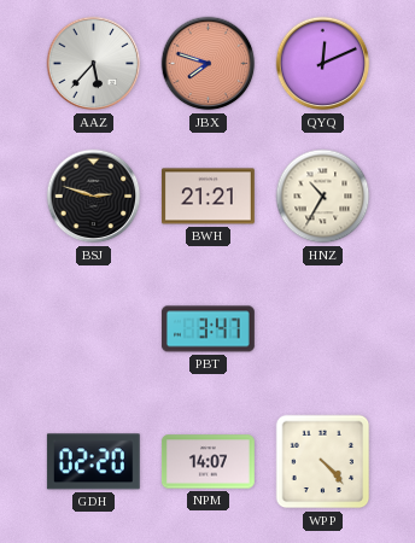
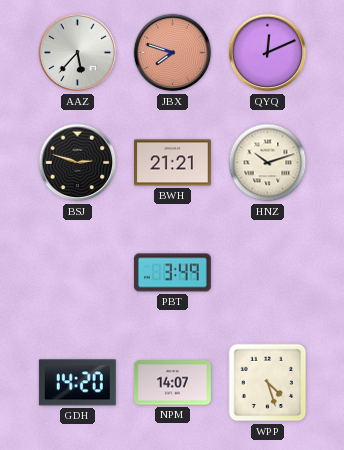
HNZ: 10:35 -> 10:12 (268, 163)
PBT: 3:47 -> 3:49 (172, 273)
GDH: 02:20 -> 14:20 (77, 383)
WPP: 4:23 -> 4:27 (268, 383)
